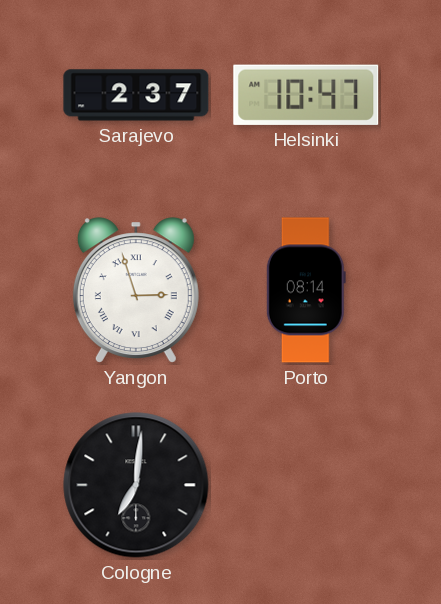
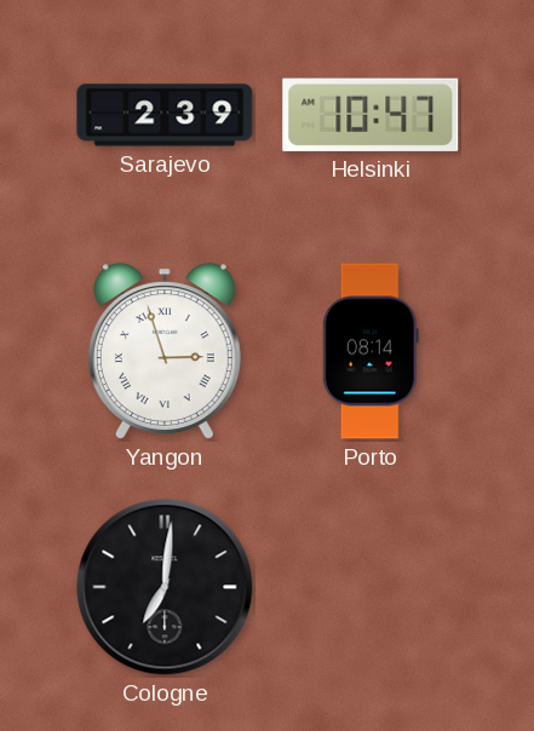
Sarajevo: 2:37 -> 2:39 (165, 115)
